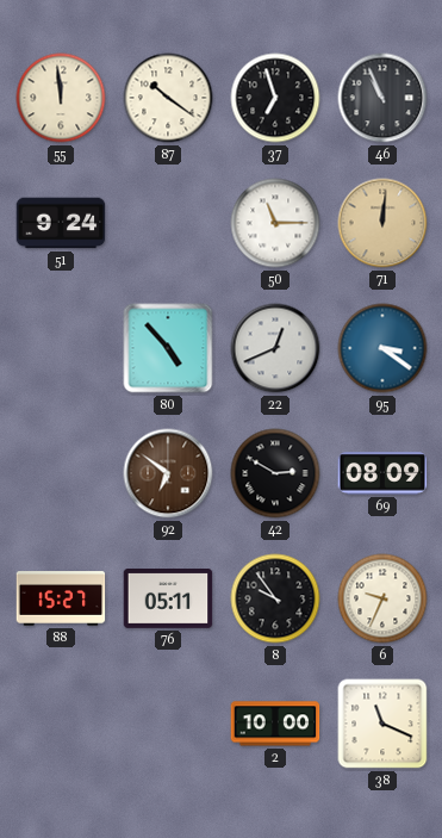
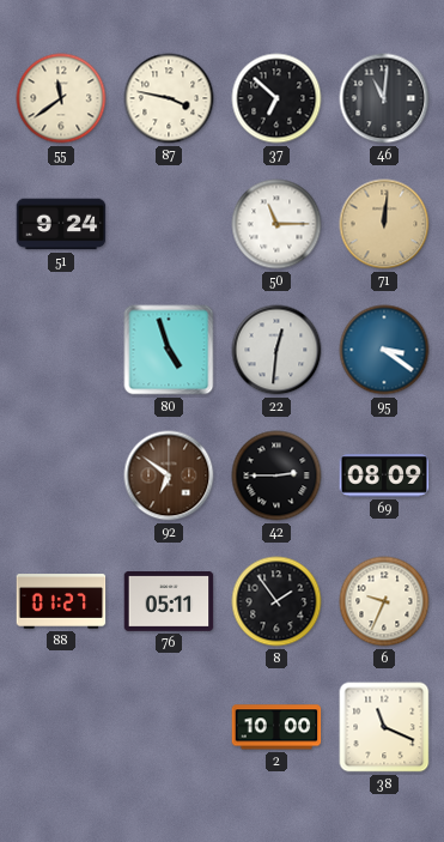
55: 11:59 -> 11:39 (61, 98)
87: 10:21 -> 3:47 (169, 98)
37: 6:57 -> 6:52 (276, 98)
46: 10:56 -> 11:01 (384, 98)
80: 4:53 -> 4:57 (169, 350)
22: 12:41 -> 12:31 (276, 350)
42: 2:50 -> 2:45 (276, 475)
88: 15:27 -> 01:27 (61, 601)
8: 9:54 -> 1:54 (276, 601)
